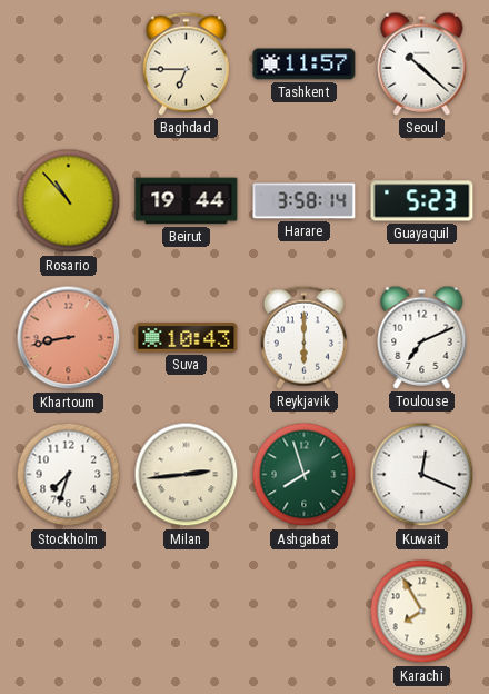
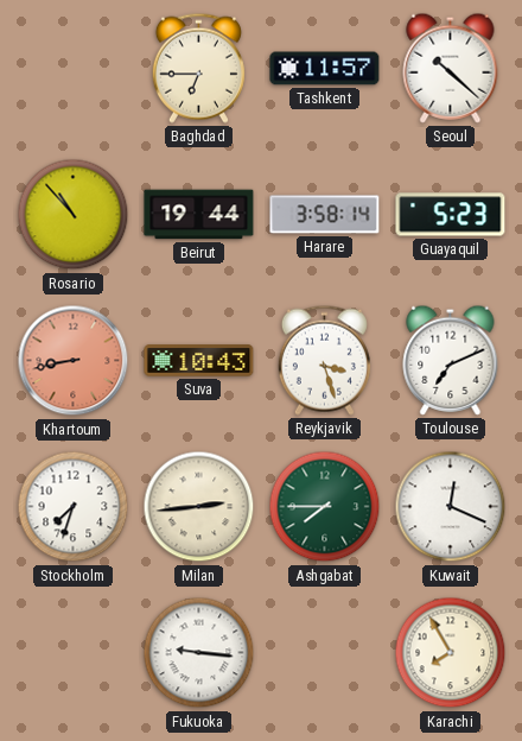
Reykjavik: 6:00 -> 3:27 (324, 360)
Ashgabat: 7:57 -> 7:45 (325, 507)
Fukuoka: none -> 9:16 (199, 653)
